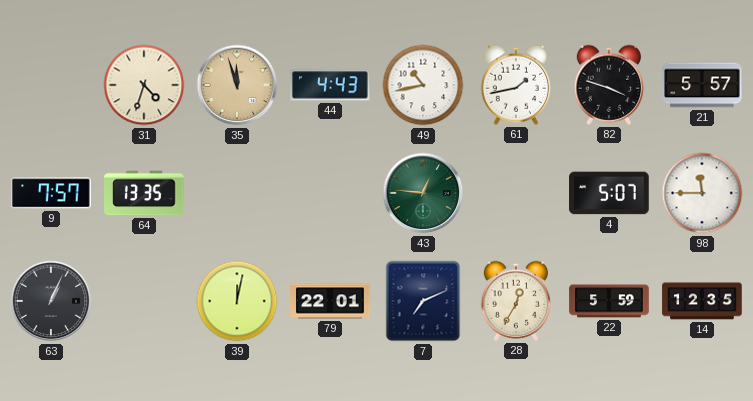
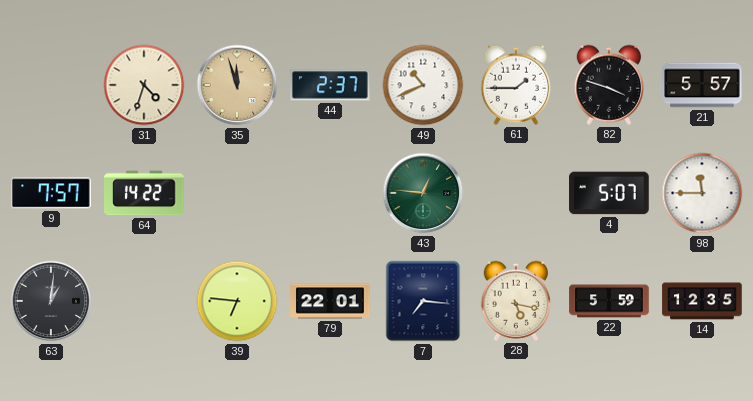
44: 4:43 -> 2:37 (330, 85)
49: 10:43 -> 10:41 (423, 85)
61: 1:43 -> 1:45 (516, 85)
64: 13:35 -> 14:22 (144, 193)
63: 1:04 -> 1:01 (51, 301)
39: 12:02 -> 6:46 (237, 301)
7: 7:11 -> 7:16 (423, 301)
28: 12:35 -> 5:17 (516, 301)
